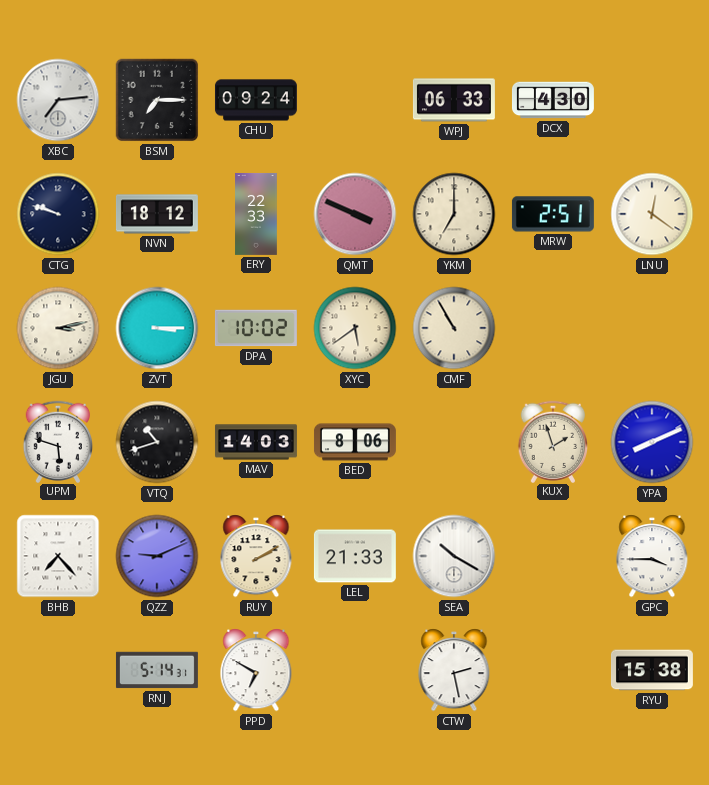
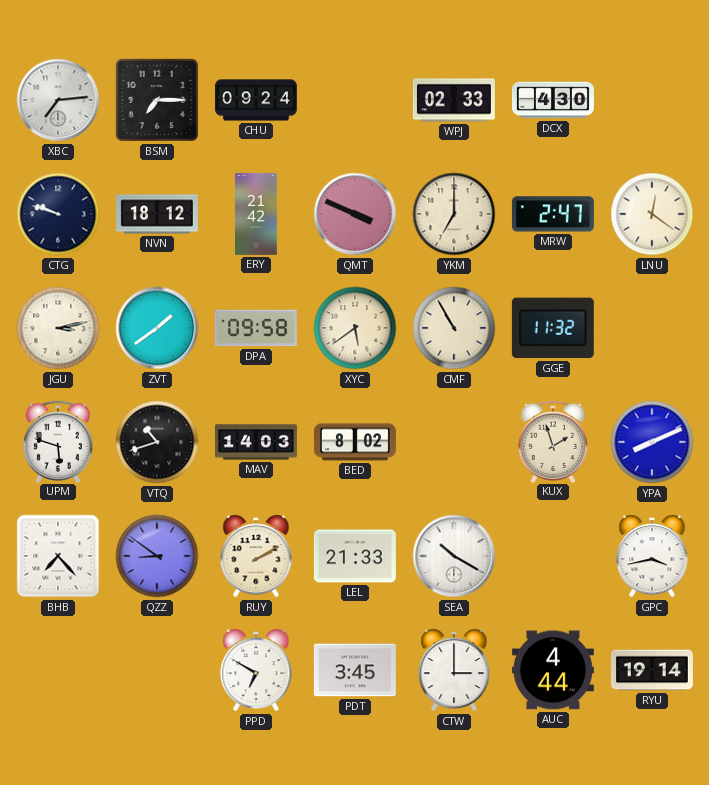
WPJ: 06:33 -> 02:33 (454, 100)
ERY: 22:33 -> 21:42 (256, 214)
MRW: 2:51 -> 2:47 (553, 214)
ZVT: 3:15 -> 1:39 (157, 328)
DPA: 10:02 -> 09:58 (256, 328)
GGE: none -> 11:32 (553, 328)
BED: 8:06 -> 8:02 (355, 442)
QZZ: 9:11 -> 8:51 (157, 556)
GPC: 3:45 -> 3:43 (652, 556)
RNJ: 5:14 -> none (157, 670)
PDT: none -> 3:45 (355, 670)
CTW: 2:28 -> 3:00 (454, 670)
AUC: none -> 4:44 (553, 670)
RYU: 15:38 -> 19:14 (652, 670)
